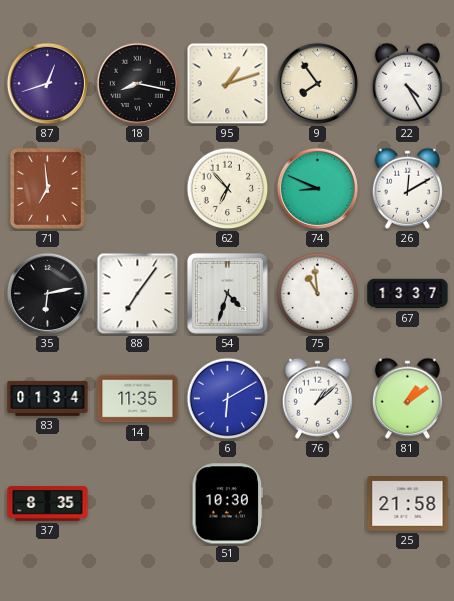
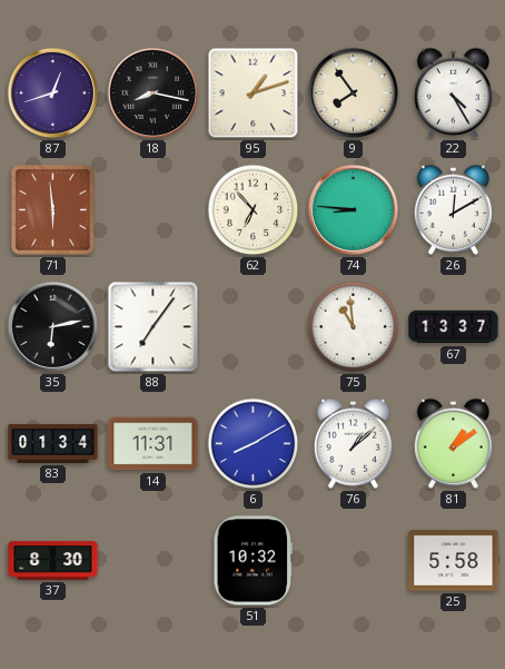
71: 6:59 -> 5:59 (52, 209)
74: 8:49 -> 8:46 (353, 209)
54: 4:33 -> none (227, 293)
14: 11:35 -> 11:31 (154, 444)
6: 6:10 -> 8:10 (254, 444)
37: 8:35 -> 8:30 (53, 561)
51: 10:30 -> 10:32 (253, 561)
25: 21:58 -> 5:58 (454, 561)
